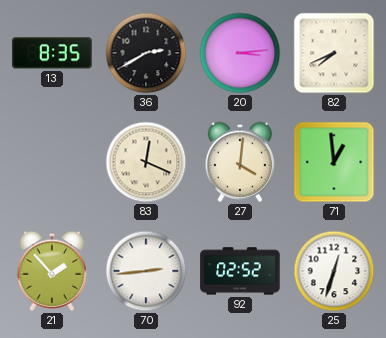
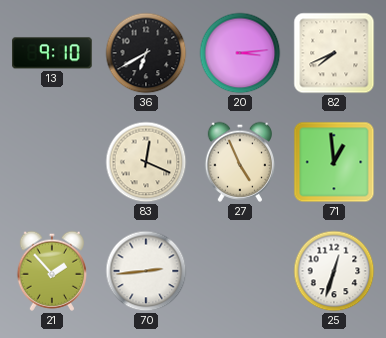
13: 8:35 -> 9:10 (52, 53)
36: 2:40 -> 6:40 (146, 53)
27: 4:01 -> 4:56 (239, 162)
92: 02:52 -> none (240, 271)
